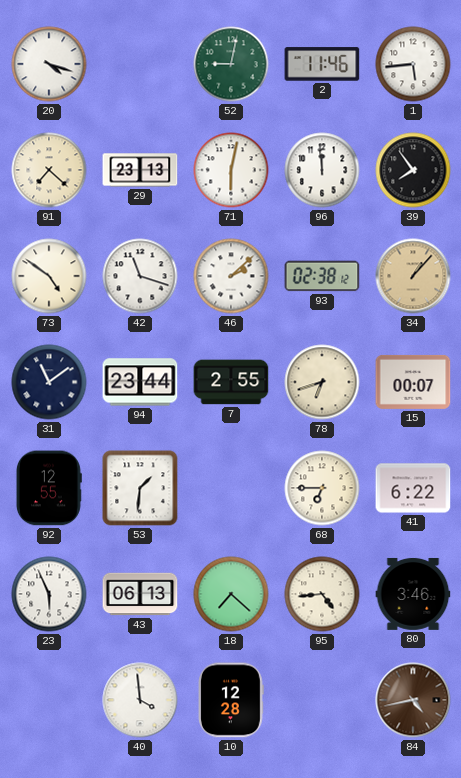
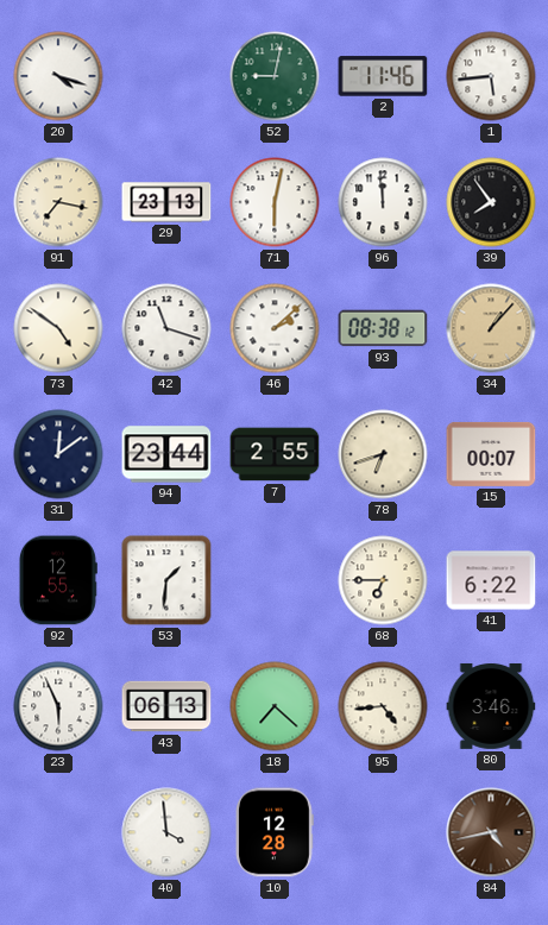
91: 7:22 -> 7:17 (58, 202)
93: 02:38 -> 08:38 (383, 328)
31: 11:09 -> 12:09 (58, 454)
